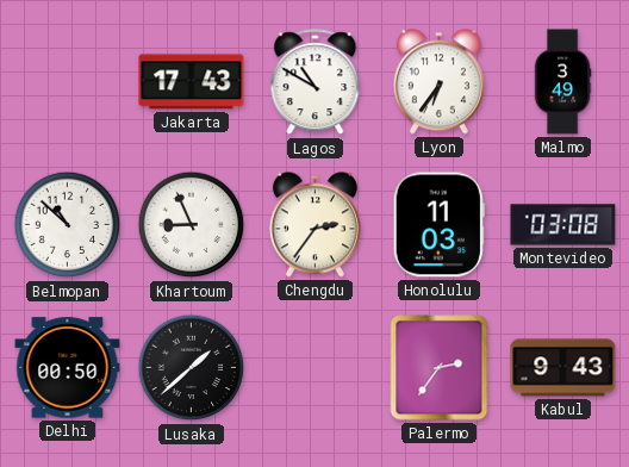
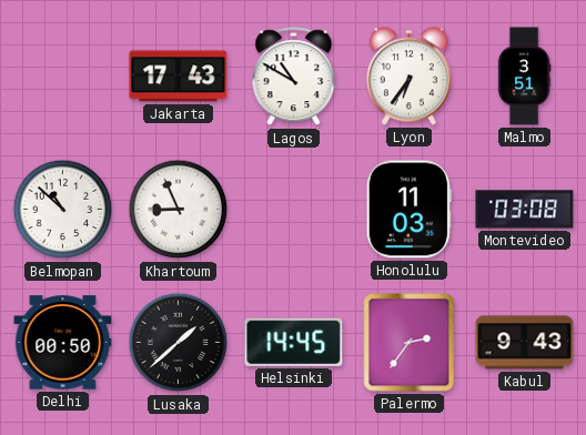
Malmo: 3:49 -> 3:51 (524, 77)
Chengdu: 2:36 -> none (314, 225)
Helsinki: none -> 14:45 (294, 342)
